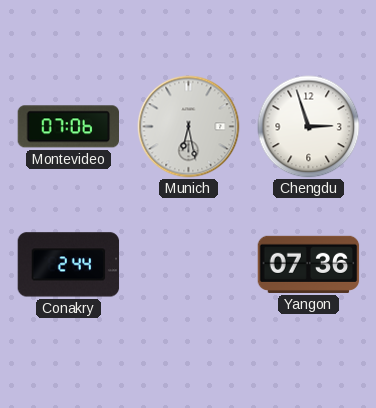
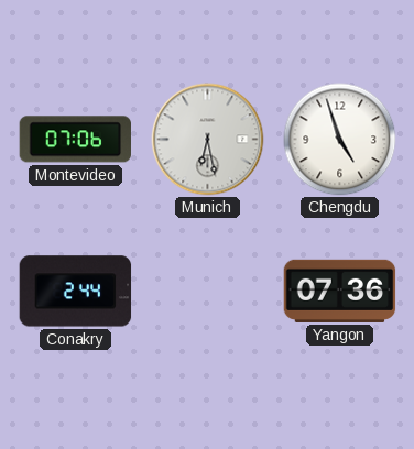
Chengdu: 2:57 -> 4:57 (340, 140)
